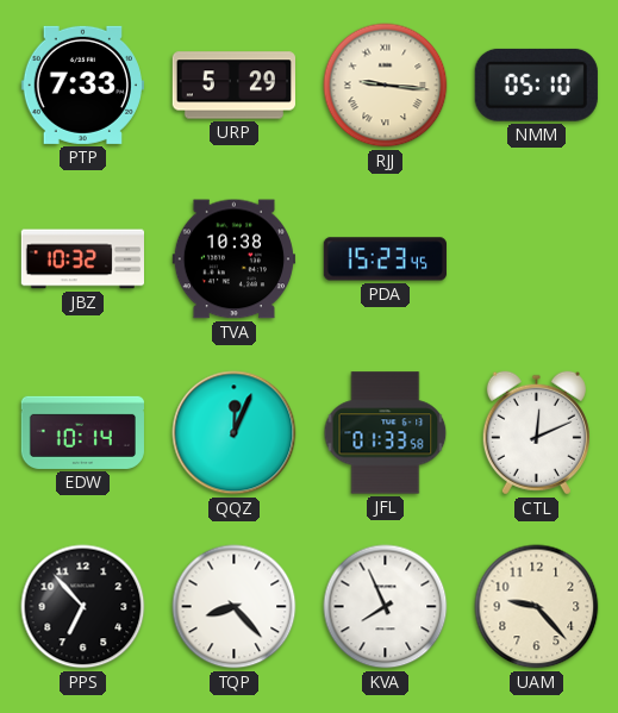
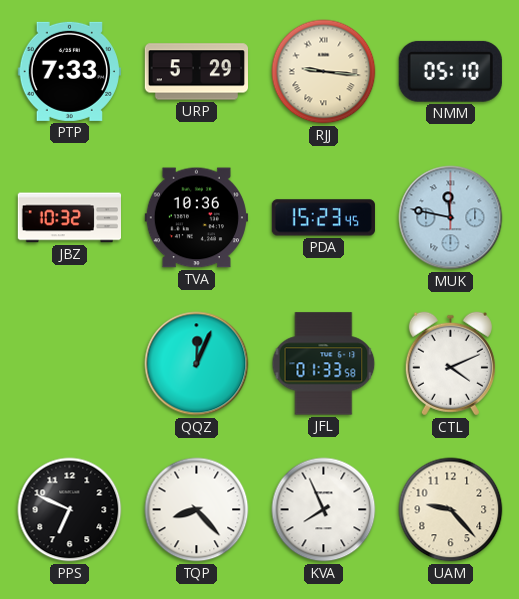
TVA: 10:38 -> 10:36 (196, 218)
MUK: none -> 11:47 (451, 218)
EDW: 10:14 -> none (82, 432)
CTL: 12:11 -> 4:11 (450, 364)
PPS: 6:53 -> 6:49 (70, 510)
